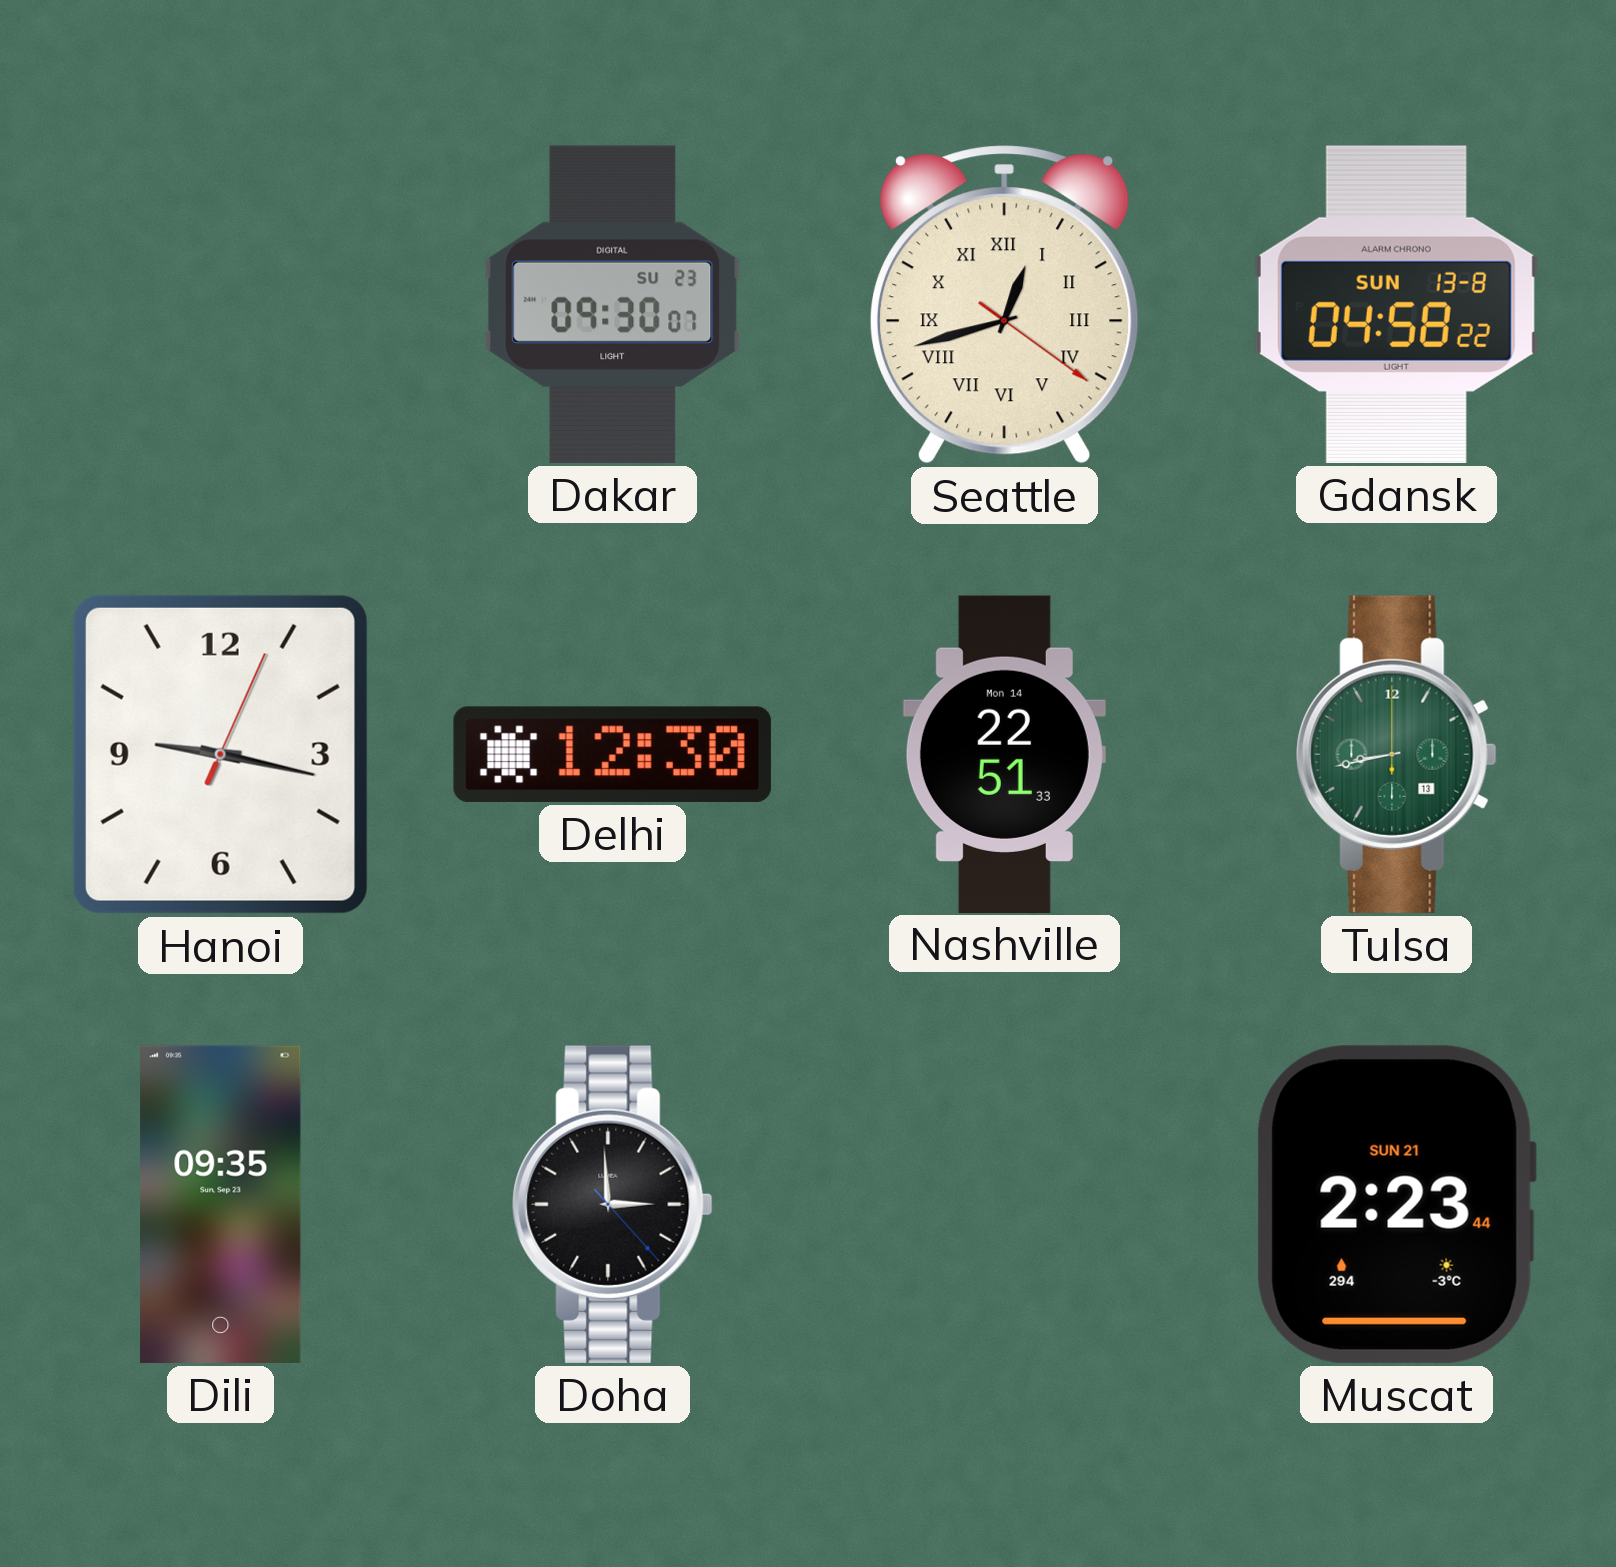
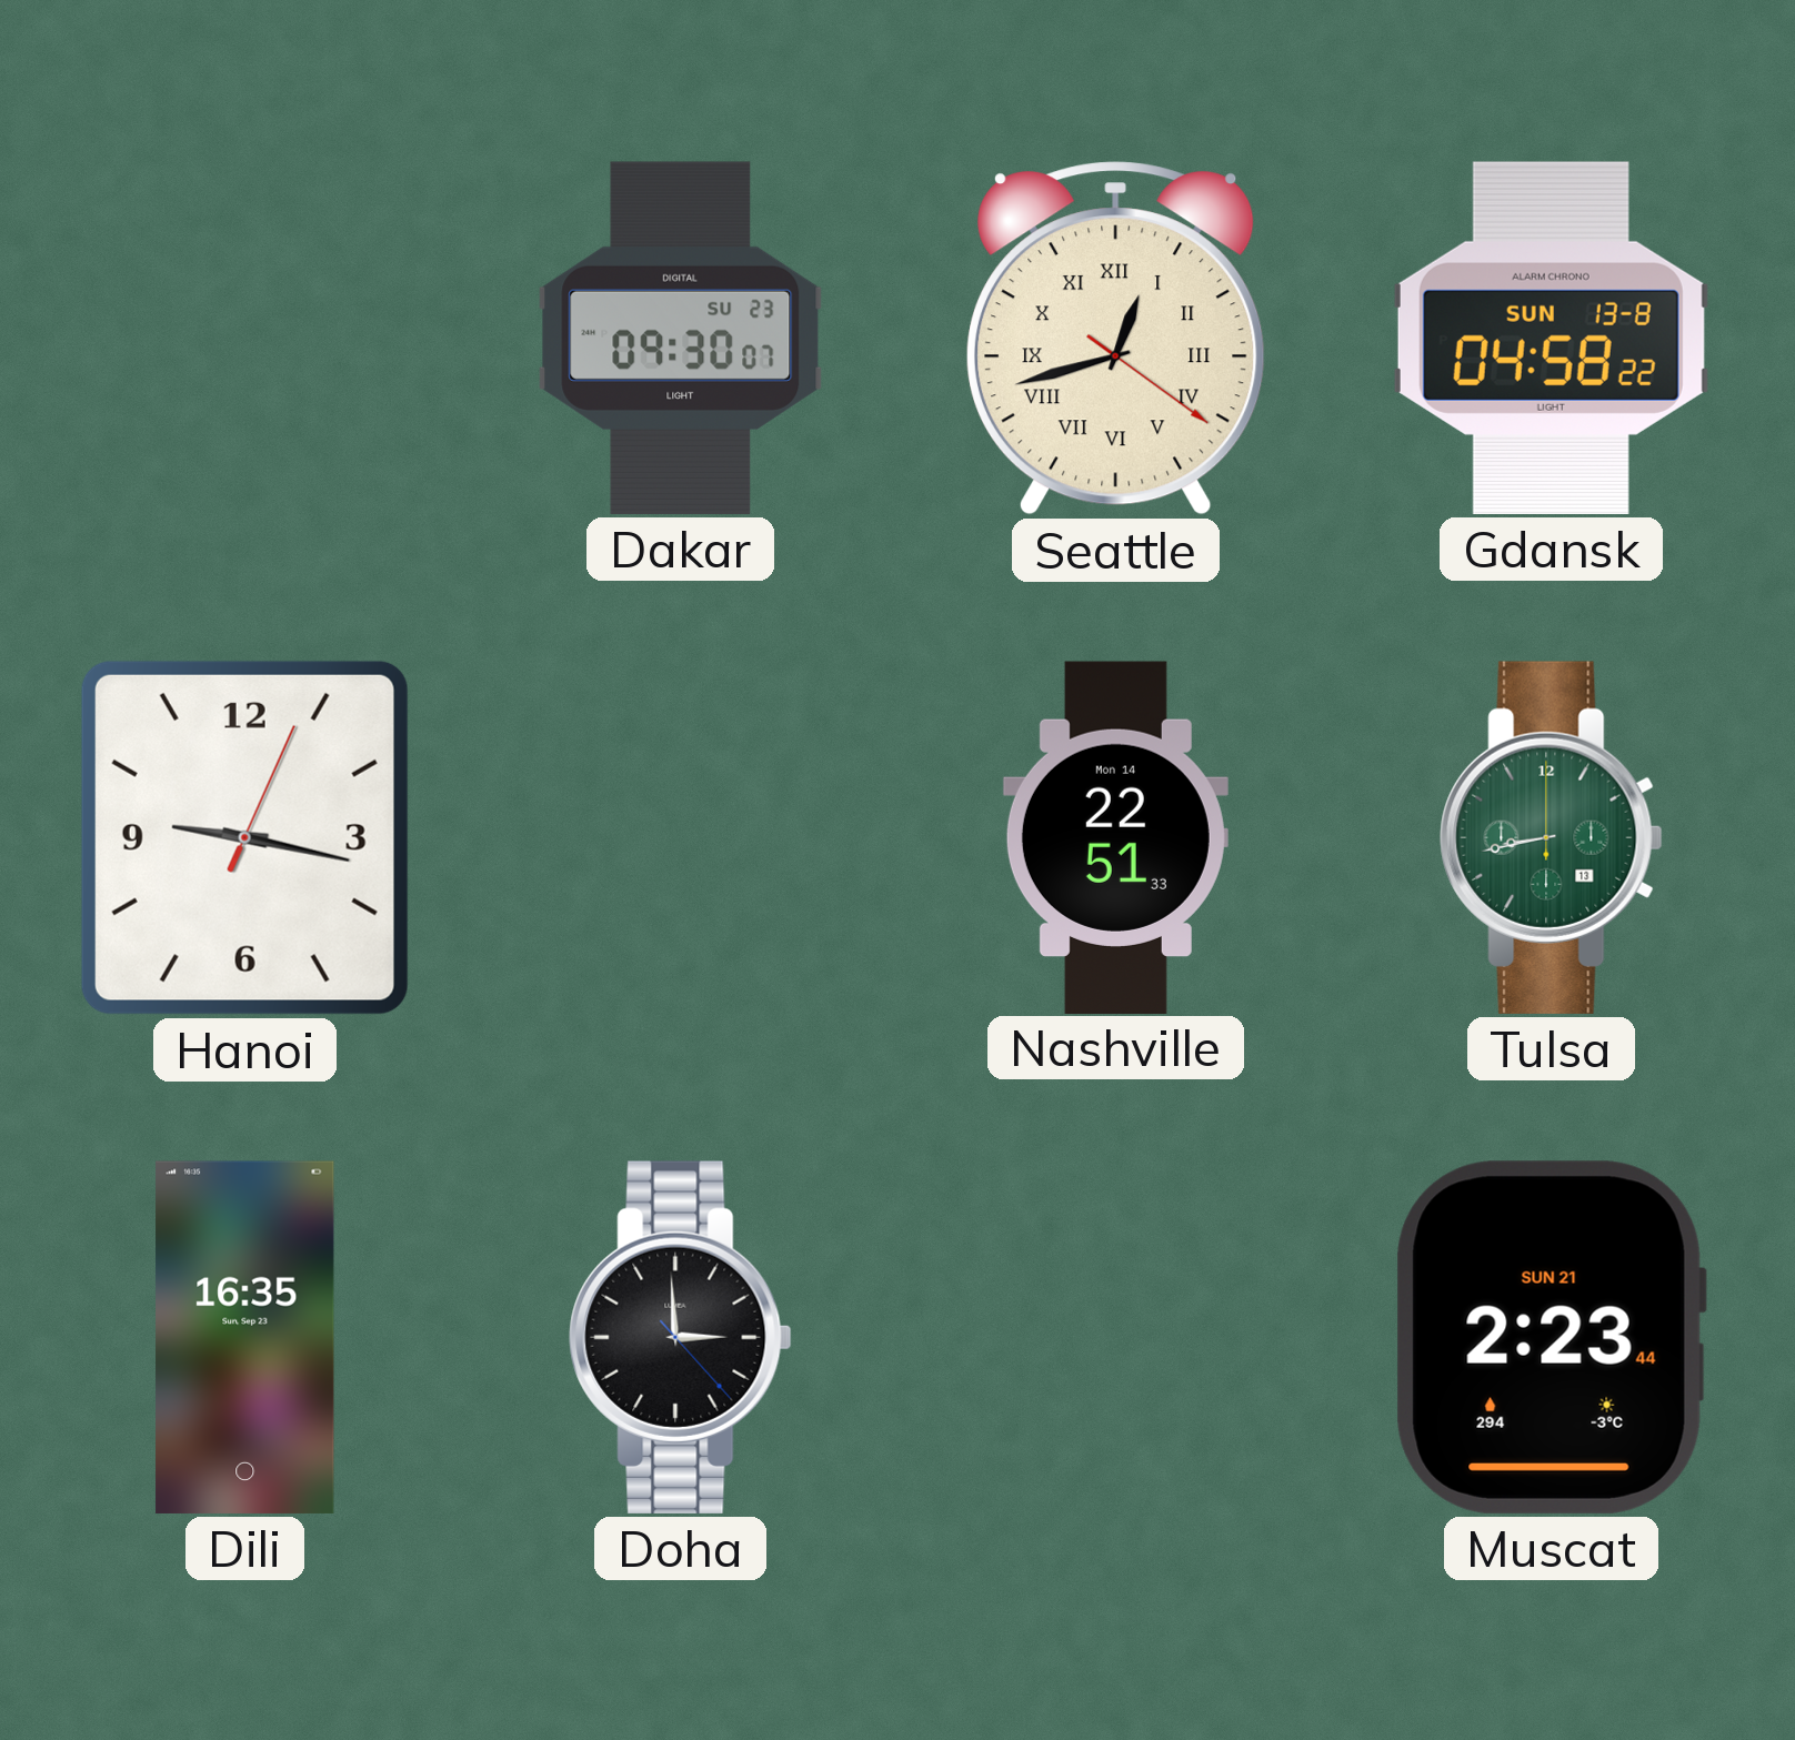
Delhi: 12:30 -> none (612, 754)
Dili: 09:35 -> 16:35 (245, 1337)
